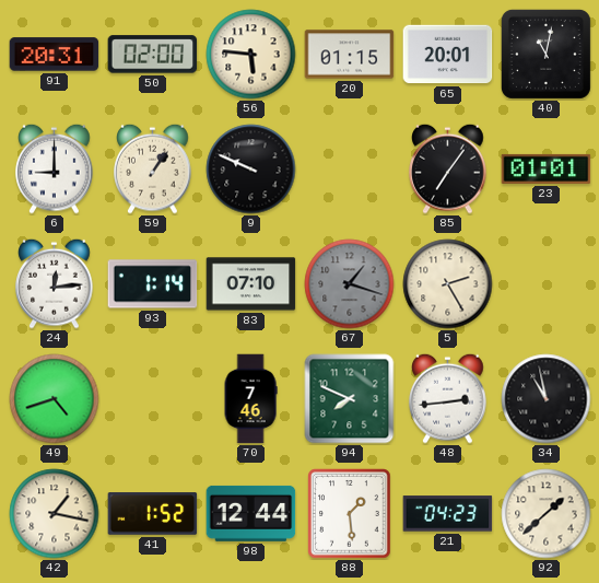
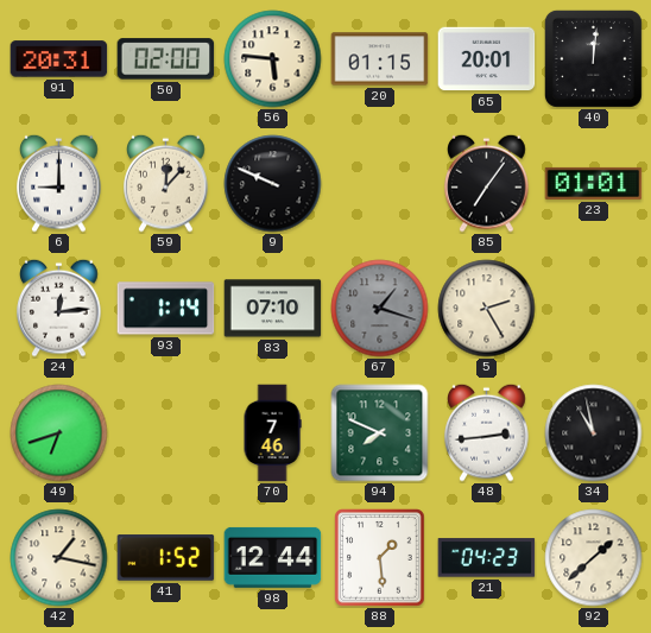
40: 11:02 -> 12:01 (593, 58)
59: 1:06 -> 12:07 (166, 183)
49: 4:42 -> 6:42 (59, 433)
